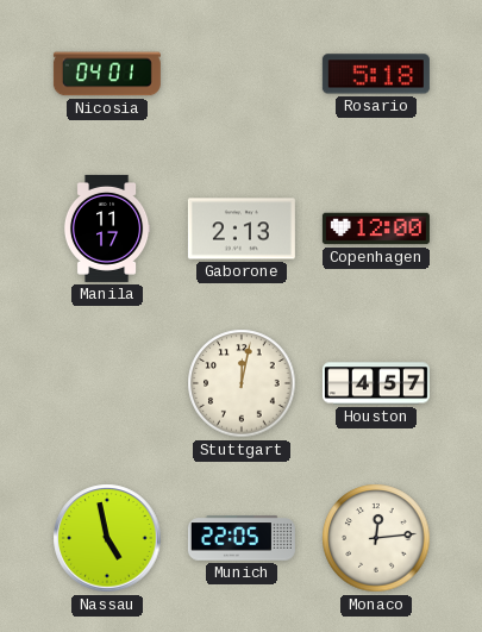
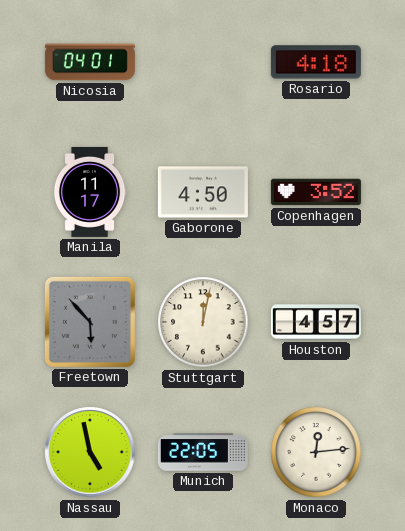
Rosario: 5:18 -> 4:18 (316, 62)
Gaborone: 2:13 -> 4:50 (203, 192)
Copenhagen: 12:00 -> 3:52 (316, 192)
Freetown: none -> 5:53 (90, 322)
